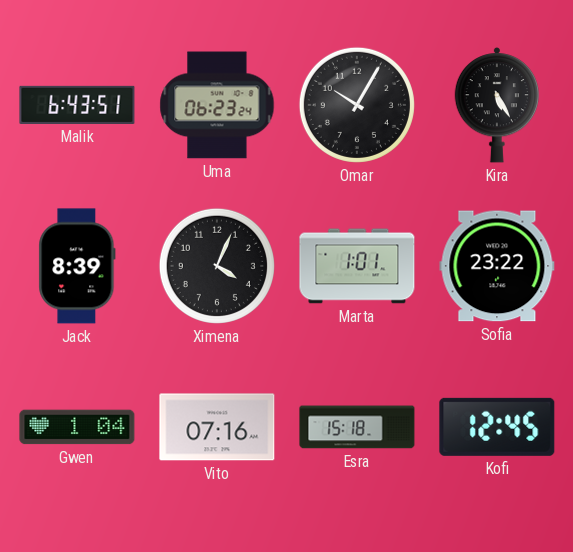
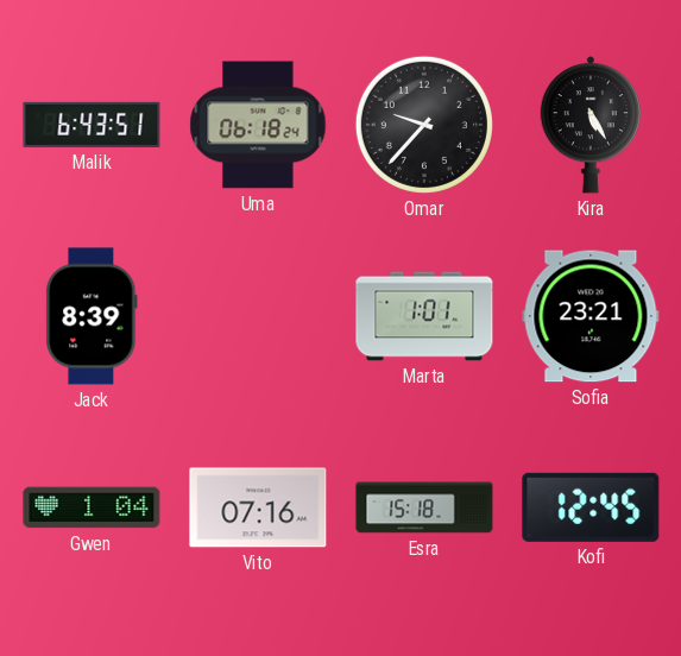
Uma: 06:23 -> 06:18 (258, 125)
Omar: 10:05 -> 9:37 (424, 125)
Ximena: 4:04 -> none (217, 266)
Sofia: 23:22 -> 23:21 (591, 316)
